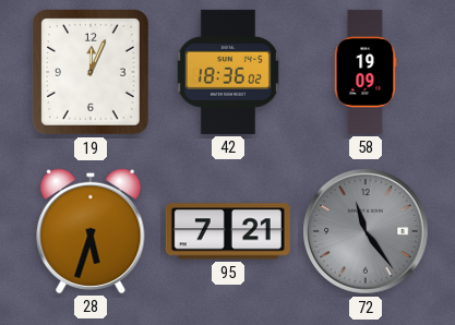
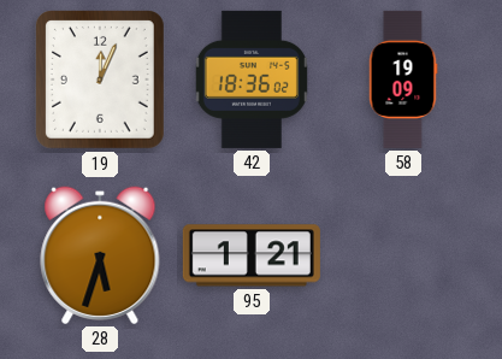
95: 7:21 -> 1:21 (252, 255)
72: 11:24 -> none (366, 231)
